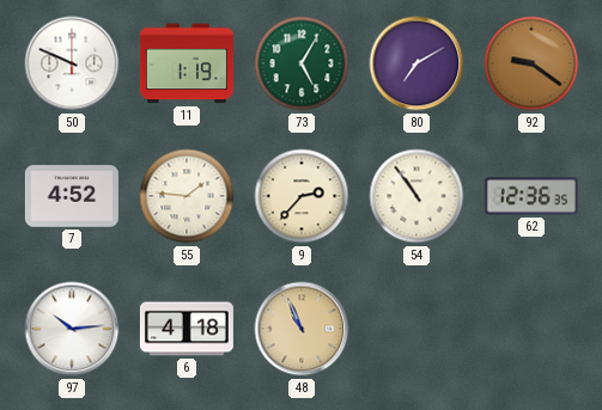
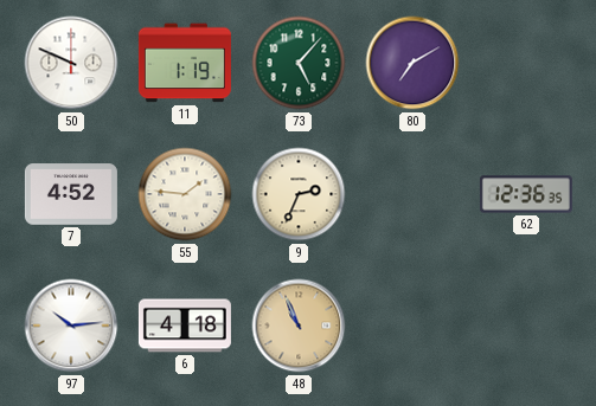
73: 5:05 -> 5:07 (299, 63)
92: 9:21 -> none (531, 63)
9: 2:37 -> 2:34 (299, 194)
54: 10:54 -> none (416, 196)
